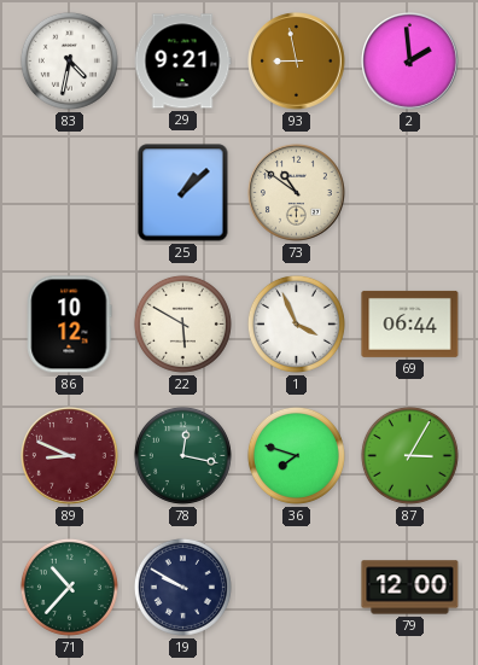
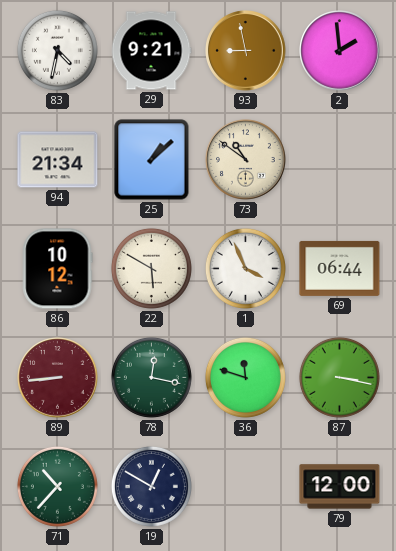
94: none -> 21:34 (58, 160)
89: 8:49 -> 8:44 (58, 378)
36: 7:48 -> 11:48 (245, 377)
87: 3:05 -> 3:17 (339, 377)
19: 9:50 -> 12:50 (151, 486)
